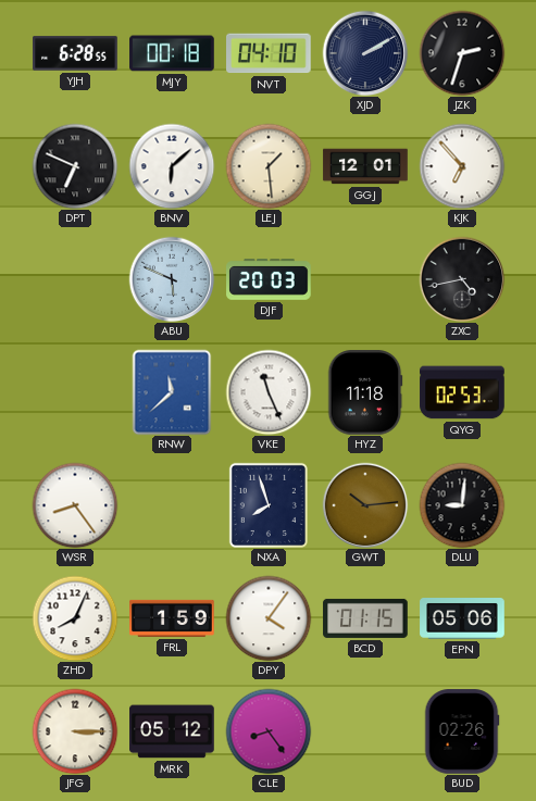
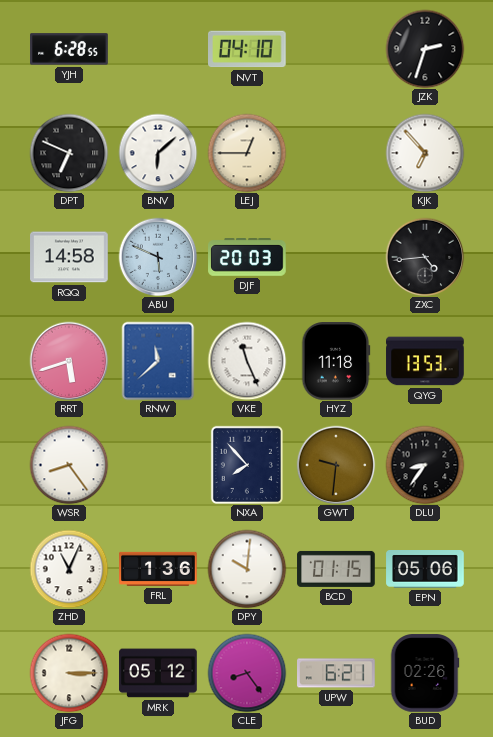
MJY: 00:18 -> none (172, 53)
XJD: 2:10 -> none (365, 53)
LEJ: 1:29 -> 12:45 (247, 153)
GGJ: 12:01 -> none (365, 166)
RQQ: none -> 14:58 (69, 257)
ZXC: 4:43 -> 4:44 (425, 257)
RRT: none -> 5:42 (69, 361)
QYG: 02:53 -> 13:53 (425, 361)
NXA: 7:57 -> 7:53 (247, 465)
GWT: 10:14 -> 9:31 (336, 465)
DLU: 9:01 -> 8:36 (425, 465)
ZHD: 8:04 -> 11:04 (69, 569)
FRL: 1:59 -> 1:36 (158, 569)
DPY: 4:06 -> 10:01 (247, 569)
UPW: none -> 6:21 (336, 673)
